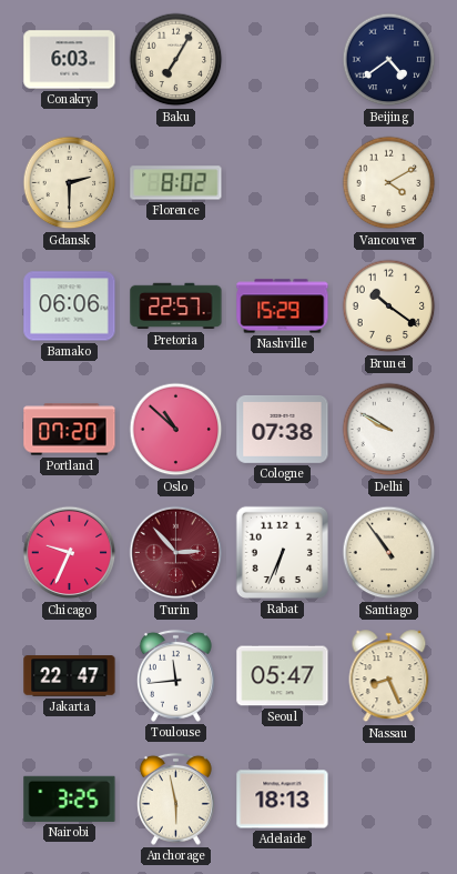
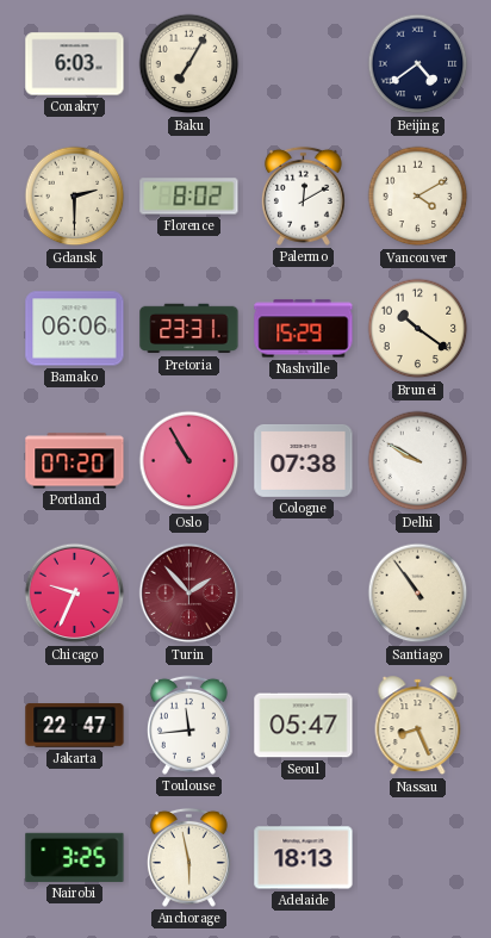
Palermo: none -> 12:10 (303, 195)
Pretoria: 22:57 -> 23:31 (189, 329)
Oslo: 10:52 -> 10:55 (189, 461)
Turin: 2:53 -> 1:53 (189, 594)
Rabat: 6:34 -> none (282, 552)
